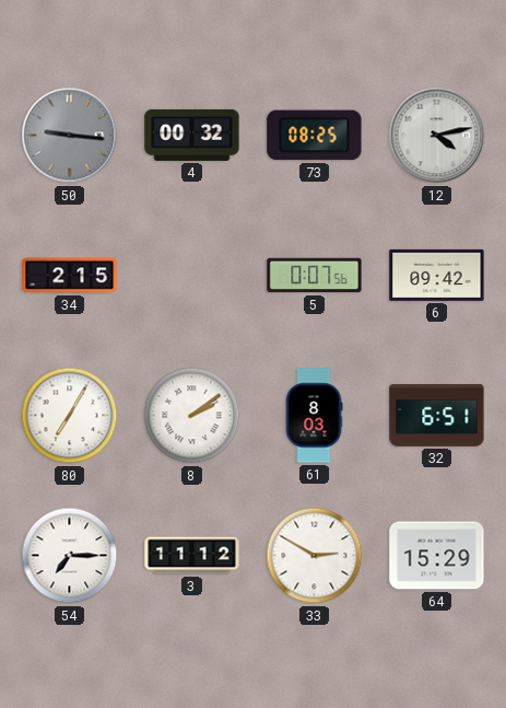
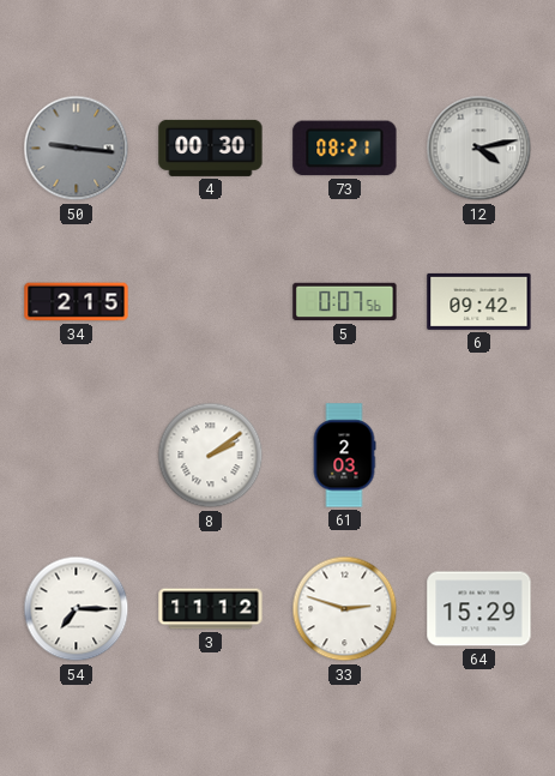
4: 00:32 -> 00:30 (211, 148)
73: 08:25 -> 08:21 (345, 149)
80: 7:05 -> none (70, 416)
61: 8:03 -> 2:03 (344, 456)
32: 6:51 -> none (437, 416)
33: 2:50 -> 2:48 (345, 609)
